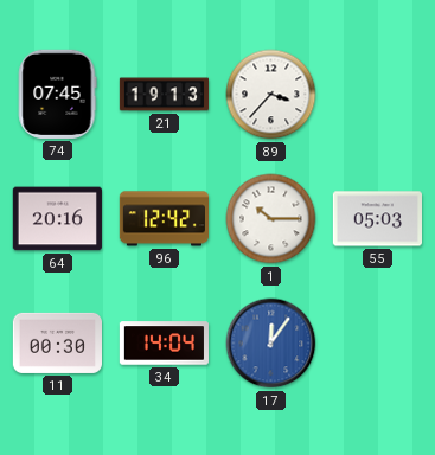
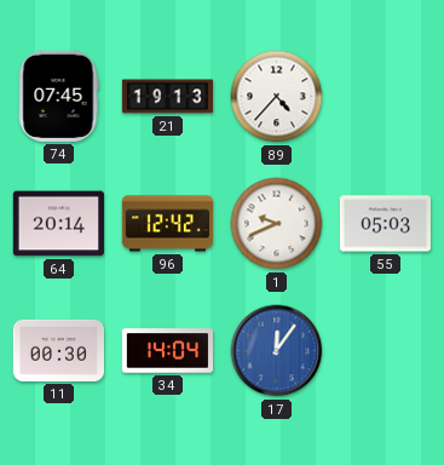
89: 3:37 -> 4:37 (277, 97)
64: 20:16 -> 20:14 (58, 224)
1: 10:15 -> 9:41 (277, 224)
